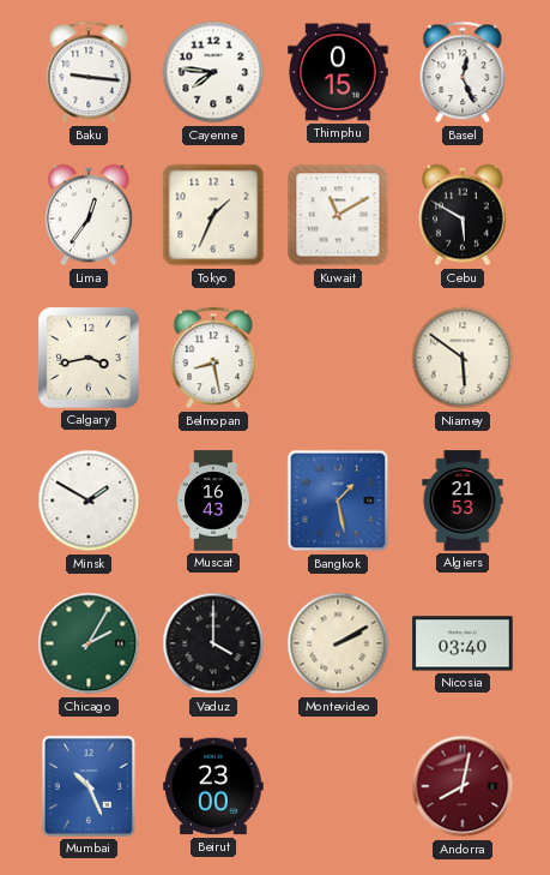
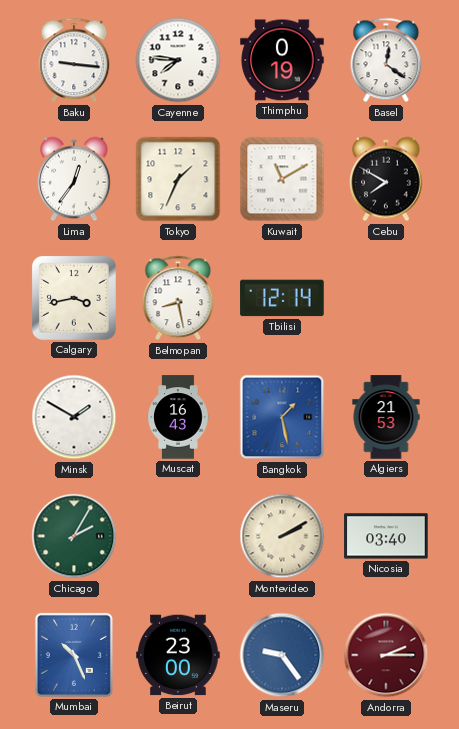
Thimphu: 0:15 -> 0:19 (282, 60)
Basel: 12:26 -> 12:21 (386, 60)
Cebu: 5:50 -> 7:50 (386, 179)
Tbilisi: none -> 12:14 (282, 298)
Niamey: 5:51 -> none (463, 358)
Vaduz: 4:00 -> none (213, 643)
Maseru: none -> 9:24 (282, 655)
Andorra: 8:02 -> 2:15 (386, 655)
